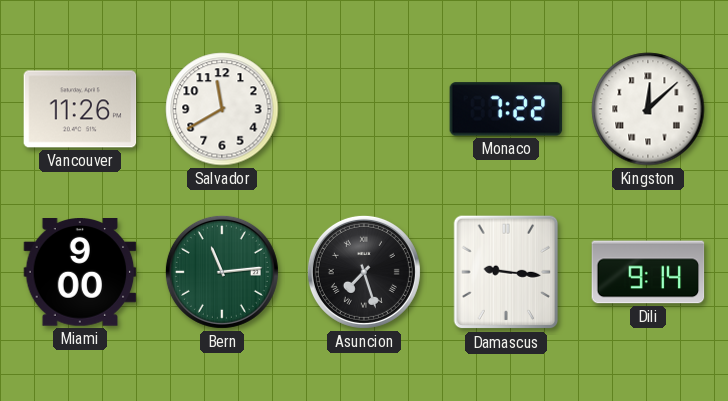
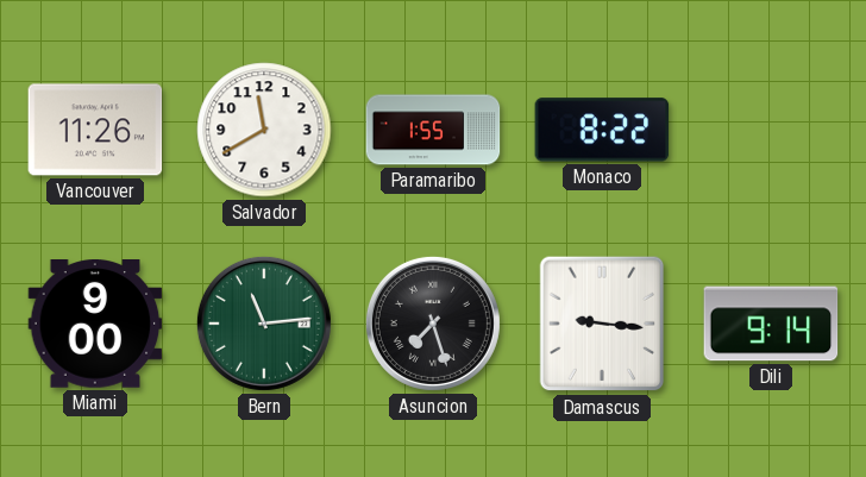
Paramaribo: none -> 1:55 (433, 130)
Monaco: 7:22 -> 8:22 (602, 130)
Kingston: 12:08 -> none (648, 109)
